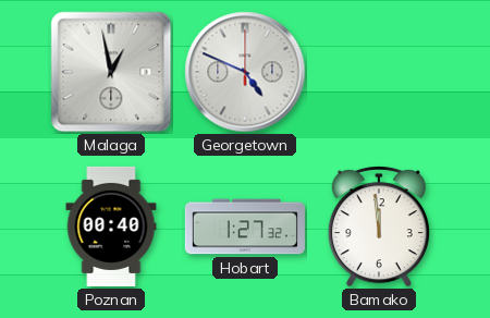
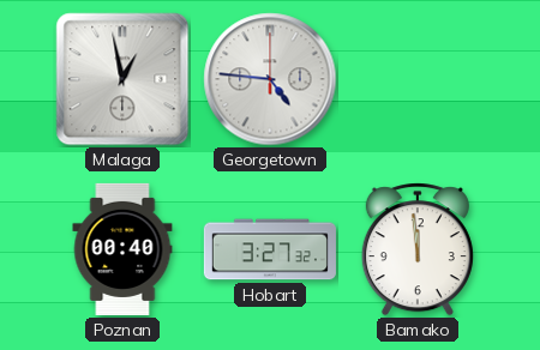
Georgetown: 4:49 -> 4:46 (270, 79)
Hobart: 1:27 -> 3:27 (270, 249)
